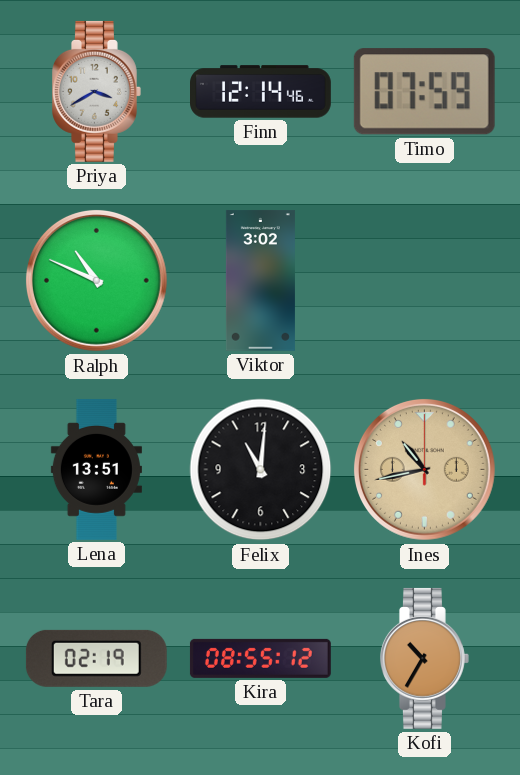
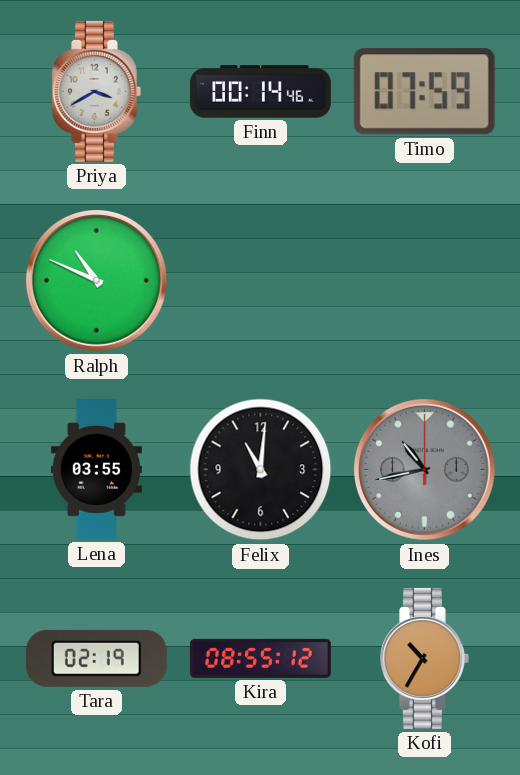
Finn: 12:14 -> 00:14 (261, 92)
Viktor: 3:02 -> none (260, 280)
Lena: 13:51 -> 03:55 (96, 469)
Ines dial: champagne -> grey (424, 469)
